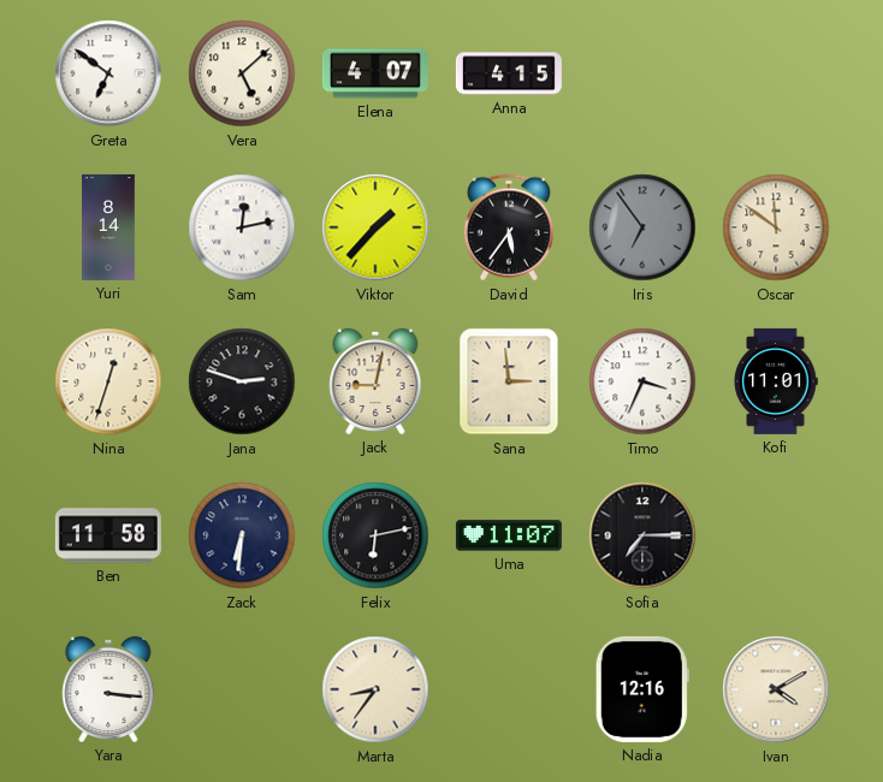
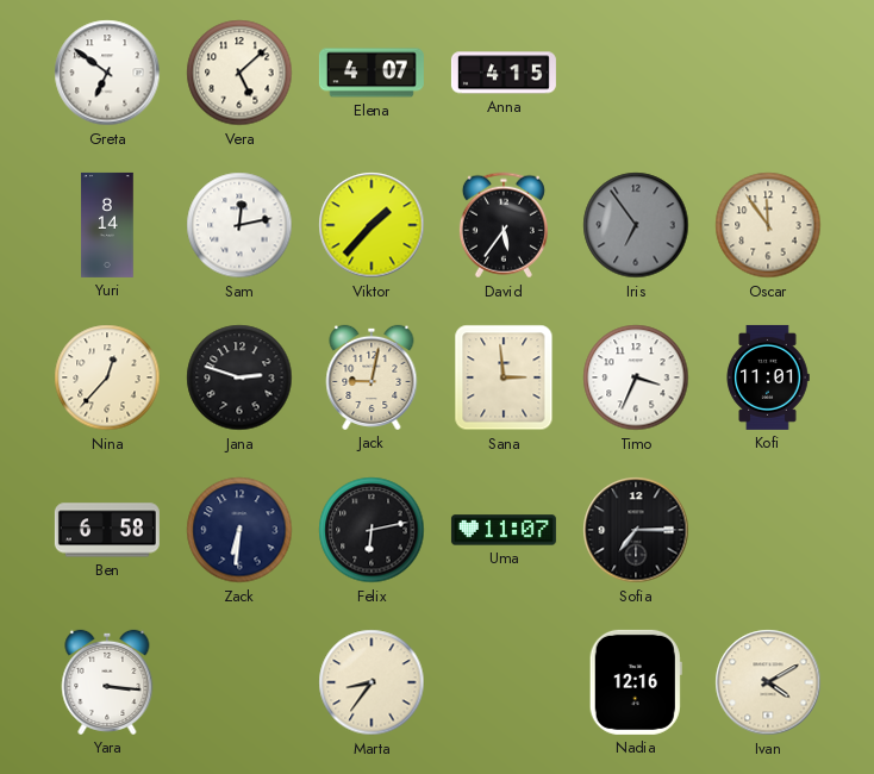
Oscar: 11:51 -> 11:54 (768, 225)
Nina: 12:33 -> 12:37 (107, 377)
Ben: 11:58 -> 6:58 (107, 530)
